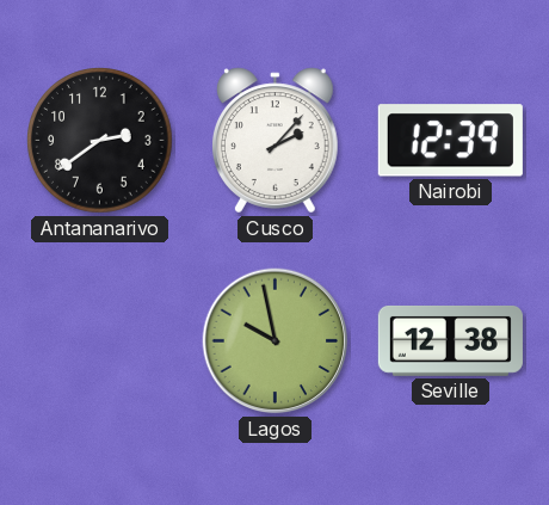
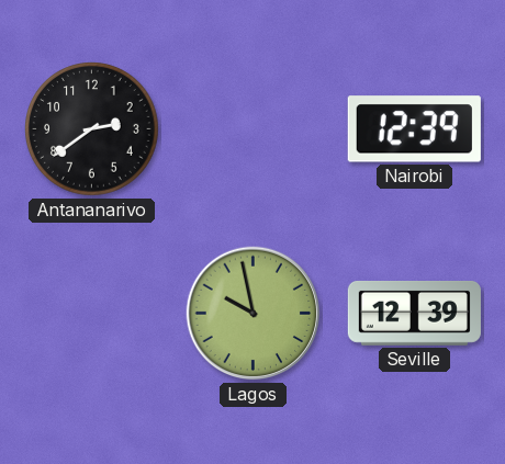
Cusco: 2:07 -> none (274, 141)
Seville: 12:38 -> 12:39 (414, 313)
